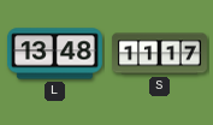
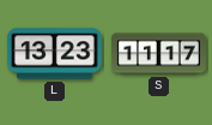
L: 13:48 -> 13:23 (55, 54)
